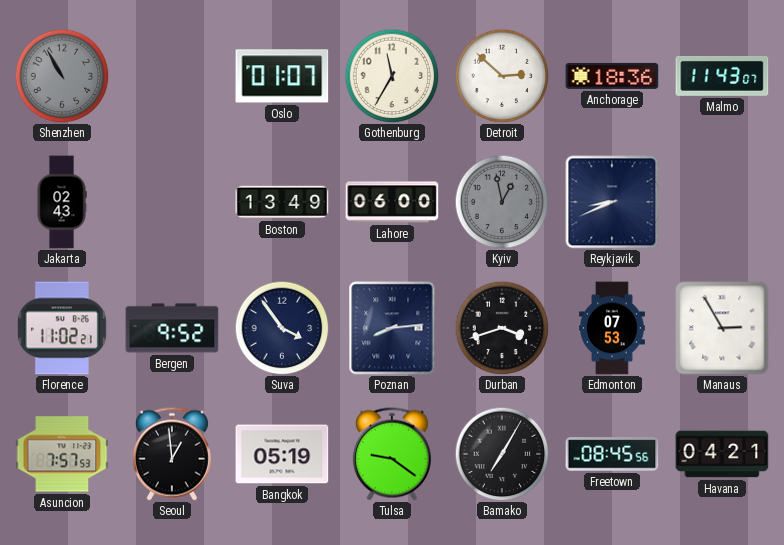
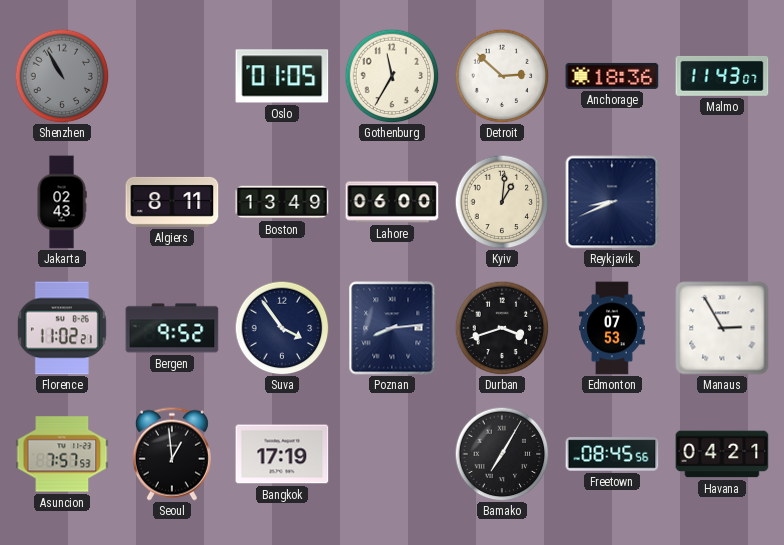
Oslo: 01:07 -> 01:05 (282, 76)
Algiers: none -> 8:11 (172, 202)
Kyiv: 12:58 -> 1:01 (502, 202)
Kyiv dial: grey -> cream (502, 202)
Bangkok: 05:19 -> 17:19 (282, 454)
Tulsa: 9:21 -> none (392, 454)
